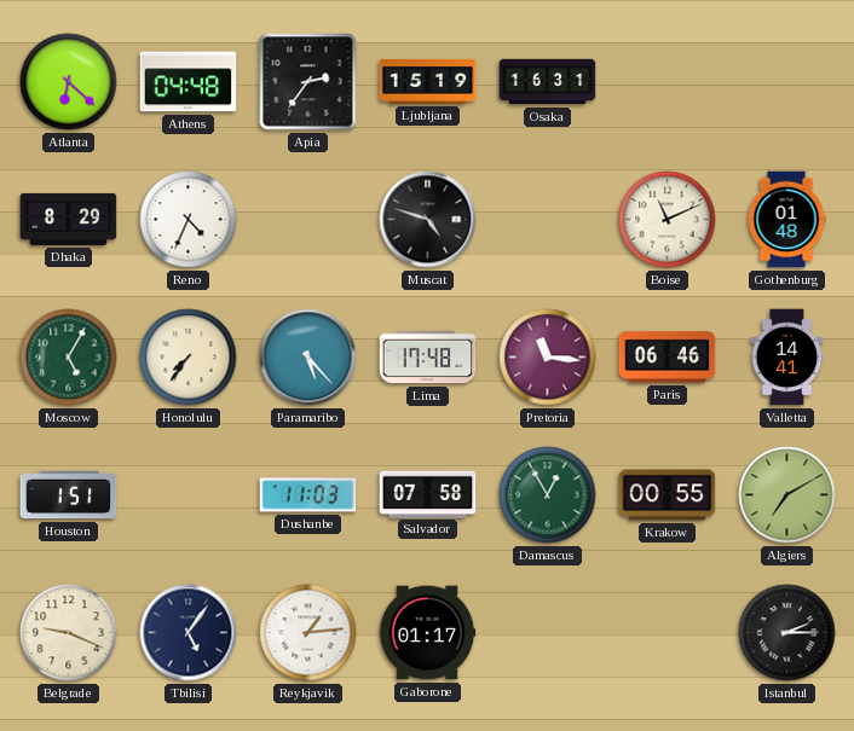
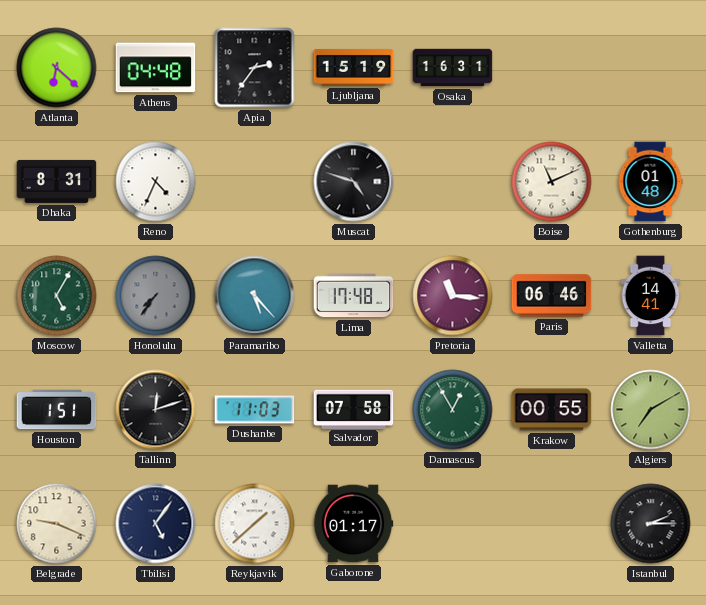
Dhaka: 8:29 -> 8:31 (57, 181)
Honolulu dial: cream -> grey (156, 296)
Tallinn: none -> 12:12 (156, 410)
Reykjavik: 1:14 -> 1:38 (255, 524)
